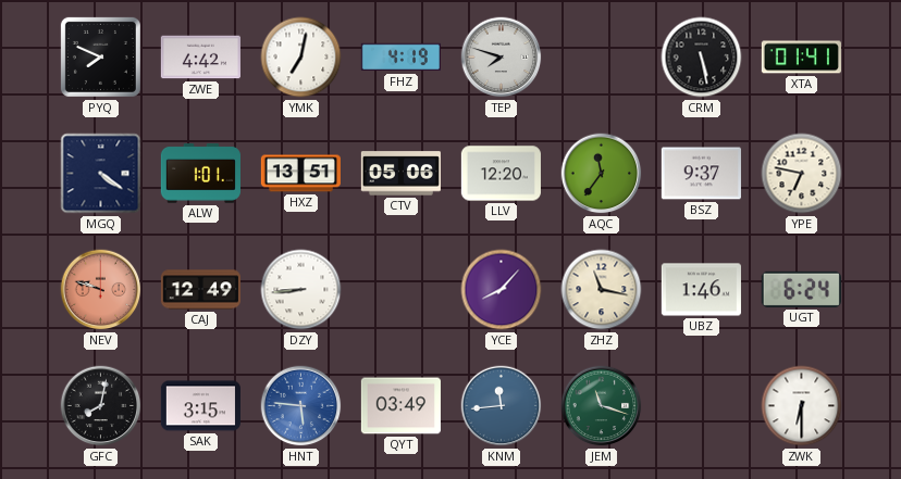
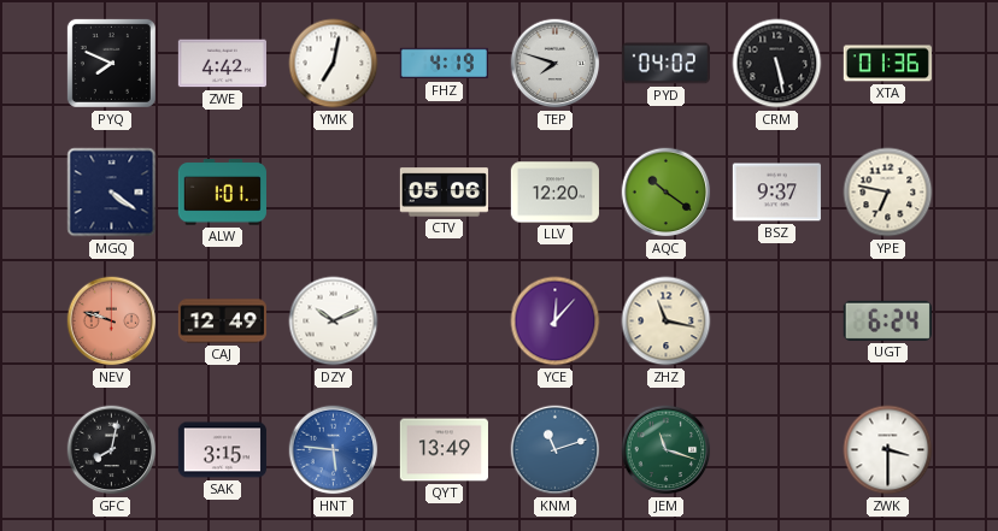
PYD: none -> 04:02 (665, 64)
XTA: 01:41 -> 01:36 (887, 64)
HXZ: 13:51 -> none (300, 174)
AQC: 11:36 -> 10:21 (667, 193)
DZY: 8:44 -> 10:11 (334, 321)
YCE: 8:07 -> 12:07 (556, 321)
UBZ: 1:46 -> none (701, 290)
QYT: 03:49 -> 13:49 (444, 450)
KNM: 11:44 -> 11:12 (556, 450)
ZWK: 6:30 -> 3:30 (888, 450)
